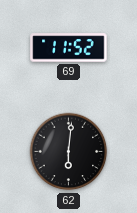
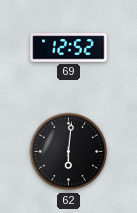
69: 11:52 -> 12:52 (69, 48)
